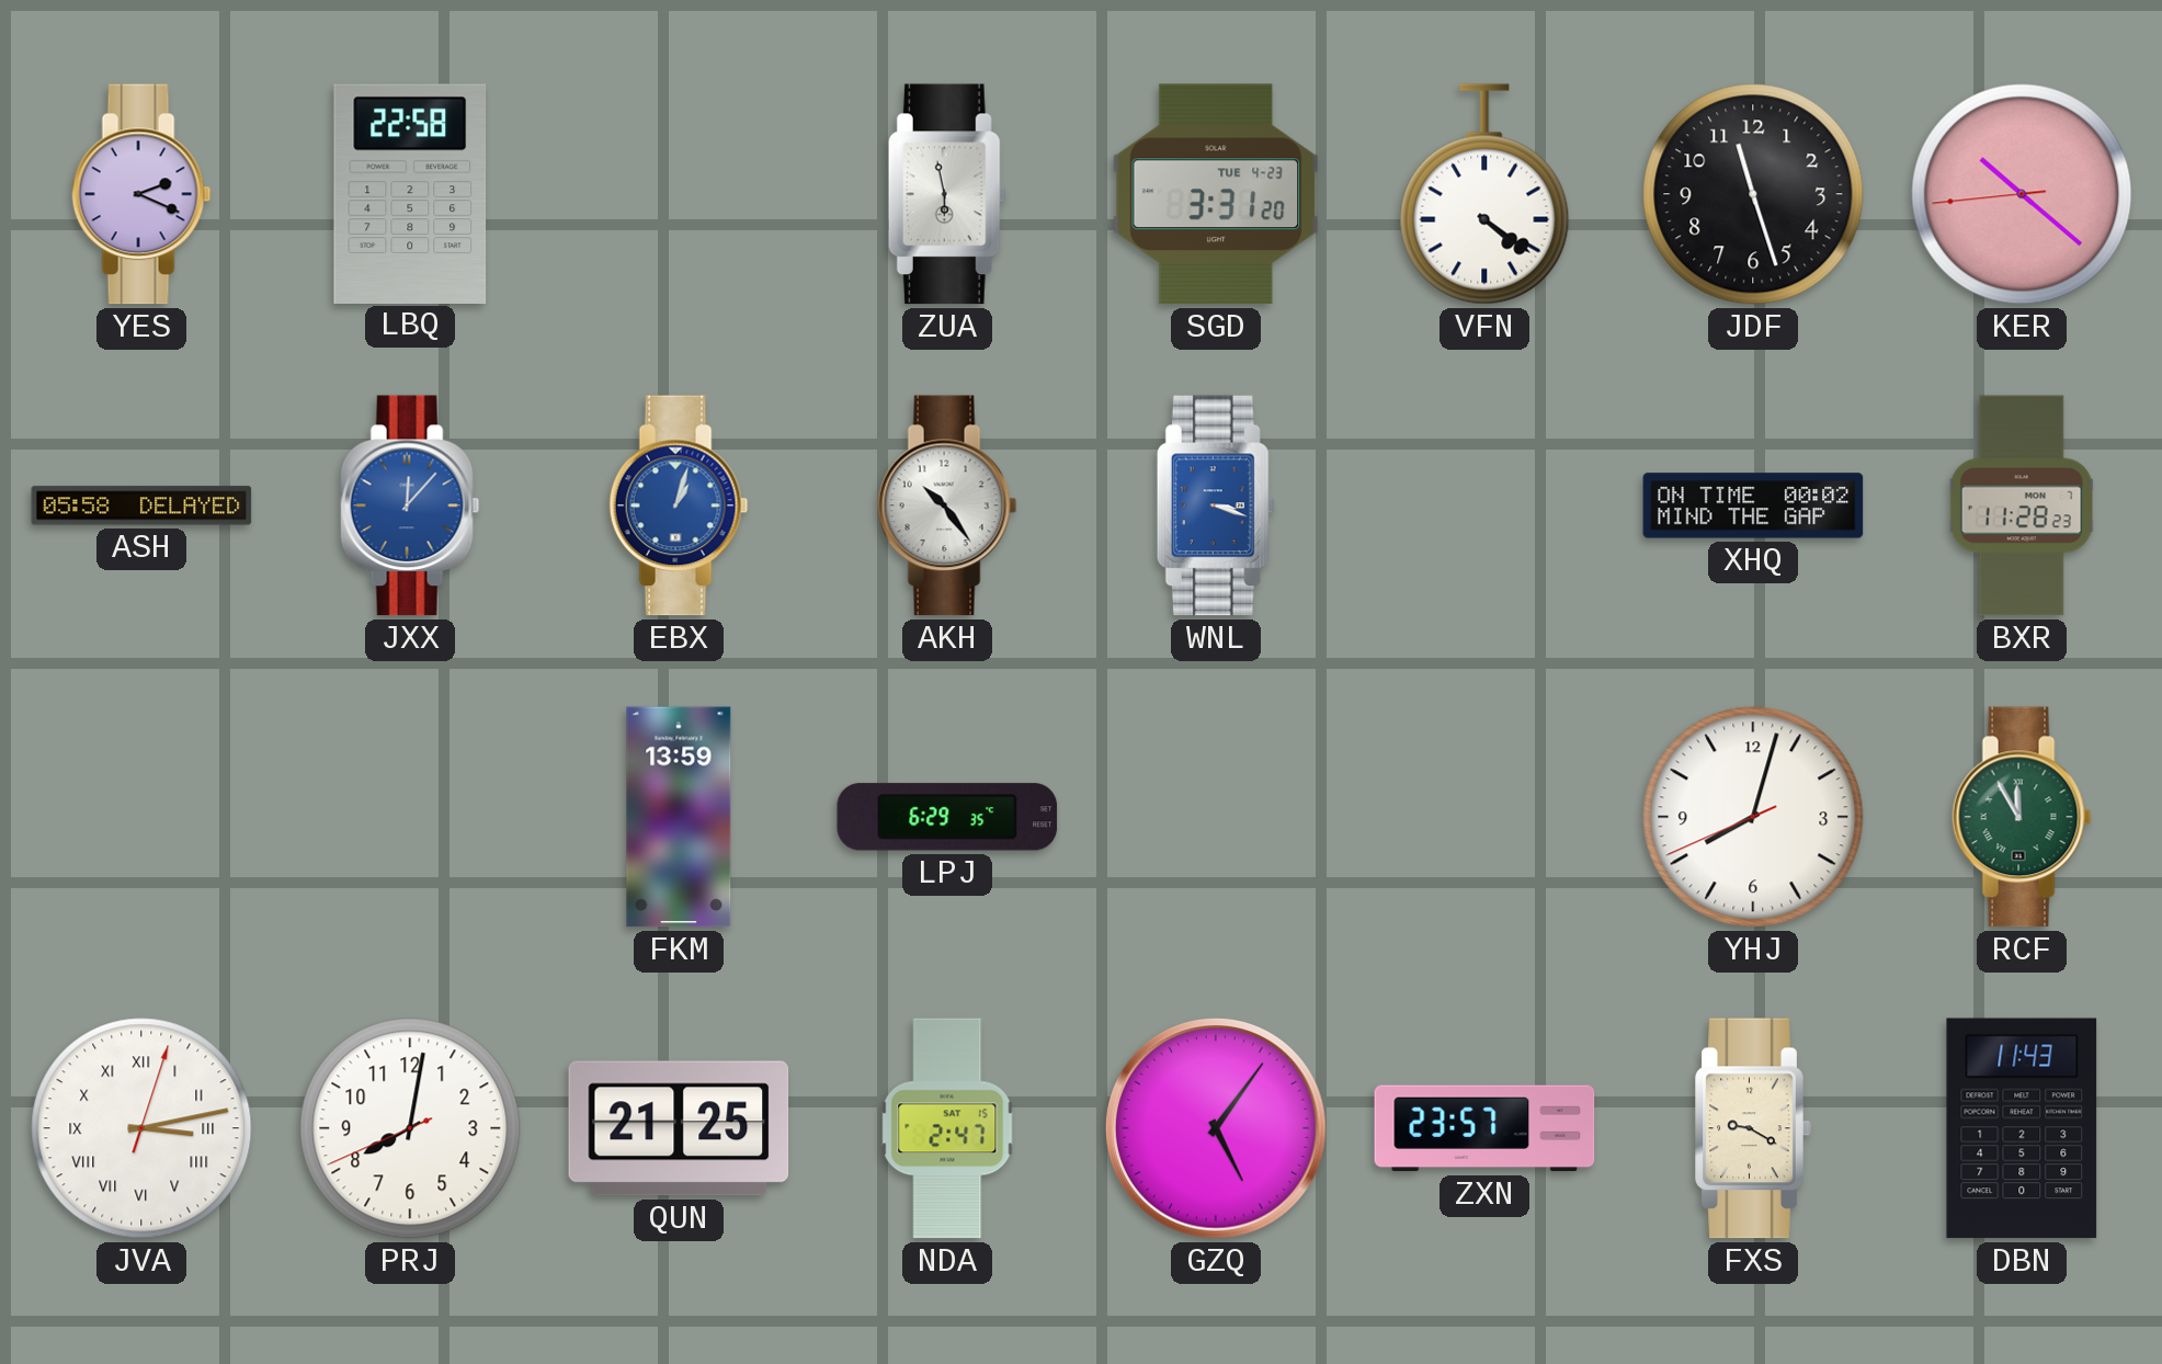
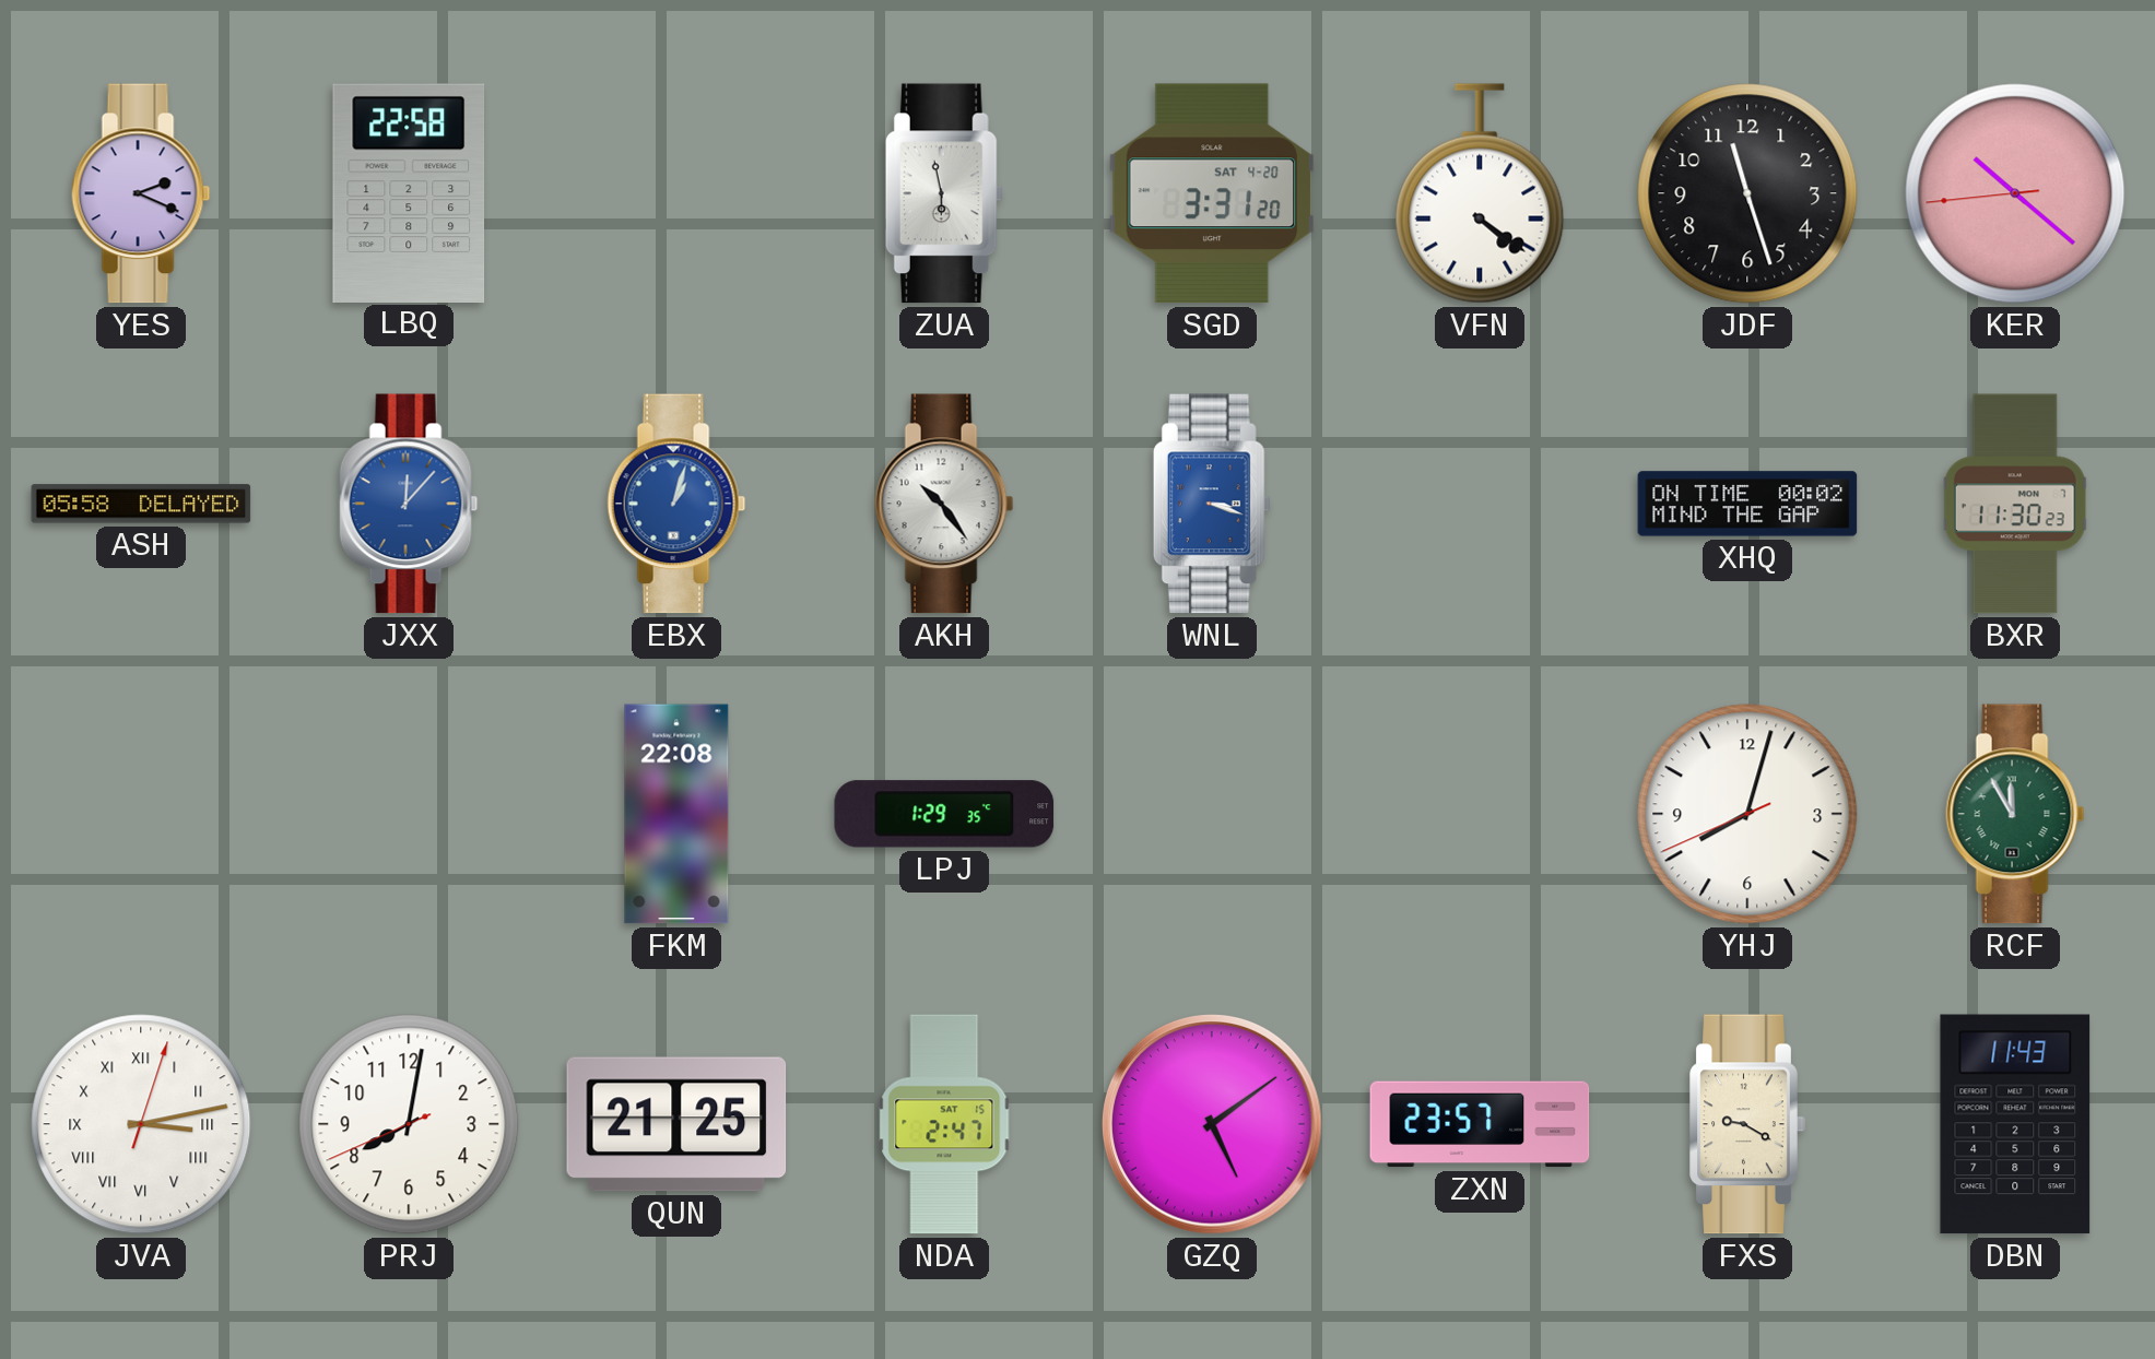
SGD date: TUE 4-23 -> SAT 4-20 (1211, 193)
BXR: 11:28 -> 11:30 (2015, 504)
FKM: 13:59 -> 22:08 (676, 814)
LPJ: 6:29 -> 1:29 (944, 814)
GZQ: 5:06 -> 5:09 (1213, 1125)
